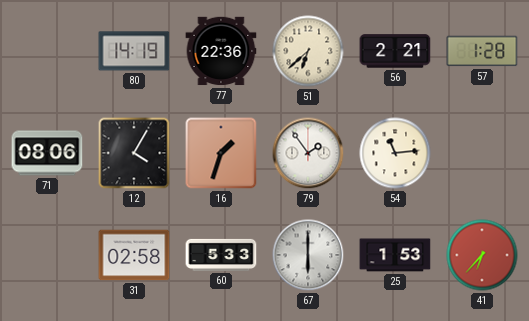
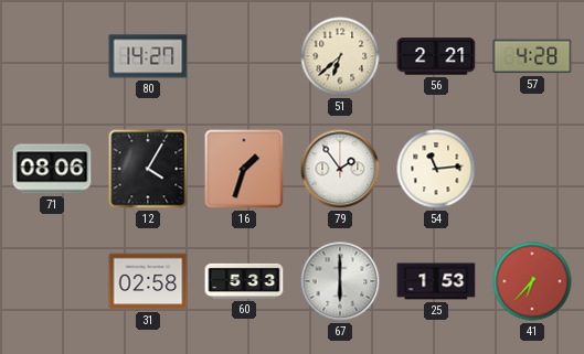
80: 14:19 -> 14:27 (148, 56)
77: 22:36 -> none (221, 51)
57: 1:28 -> 4:28 (532, 56)
